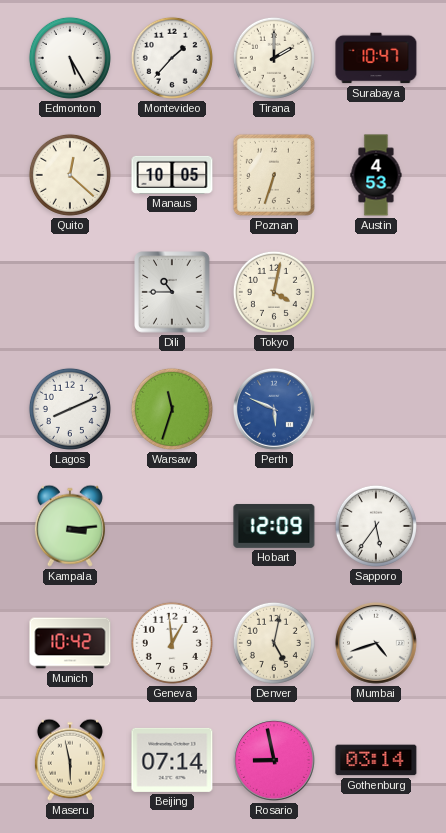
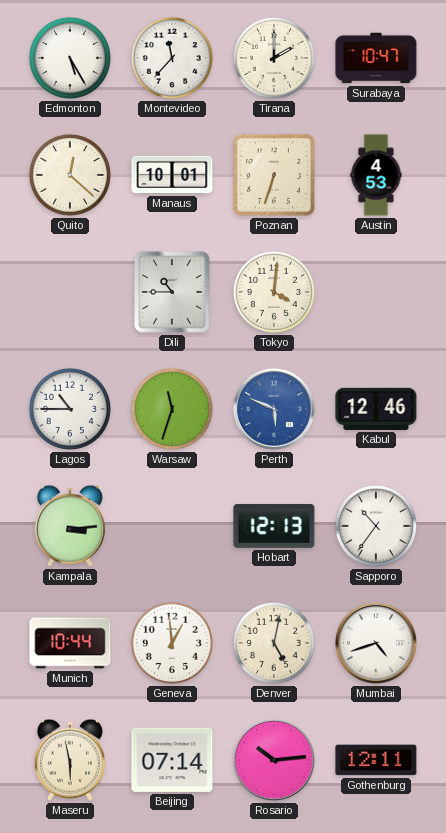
Montevideo: 1:37 -> 11:37 (172, 58)
Manaus: 10:05 -> 10:01 (172, 175)
Tokyo: 4:02 -> 4:01 (274, 292)
Lagos: 8:11 -> 10:45 (70, 409)
Kabul: none -> 12:46 (376, 409)
Hobart: 12:09 -> 12:13 (274, 526)
Sapporo: 5:36 -> 10:36 (376, 526)
Munich: 10:42 -> 10:44 (70, 643)
Rosario: 8:58 -> 10:14 (274, 760)
Gothenburg: 03:14 -> 12:11 (376, 760)
